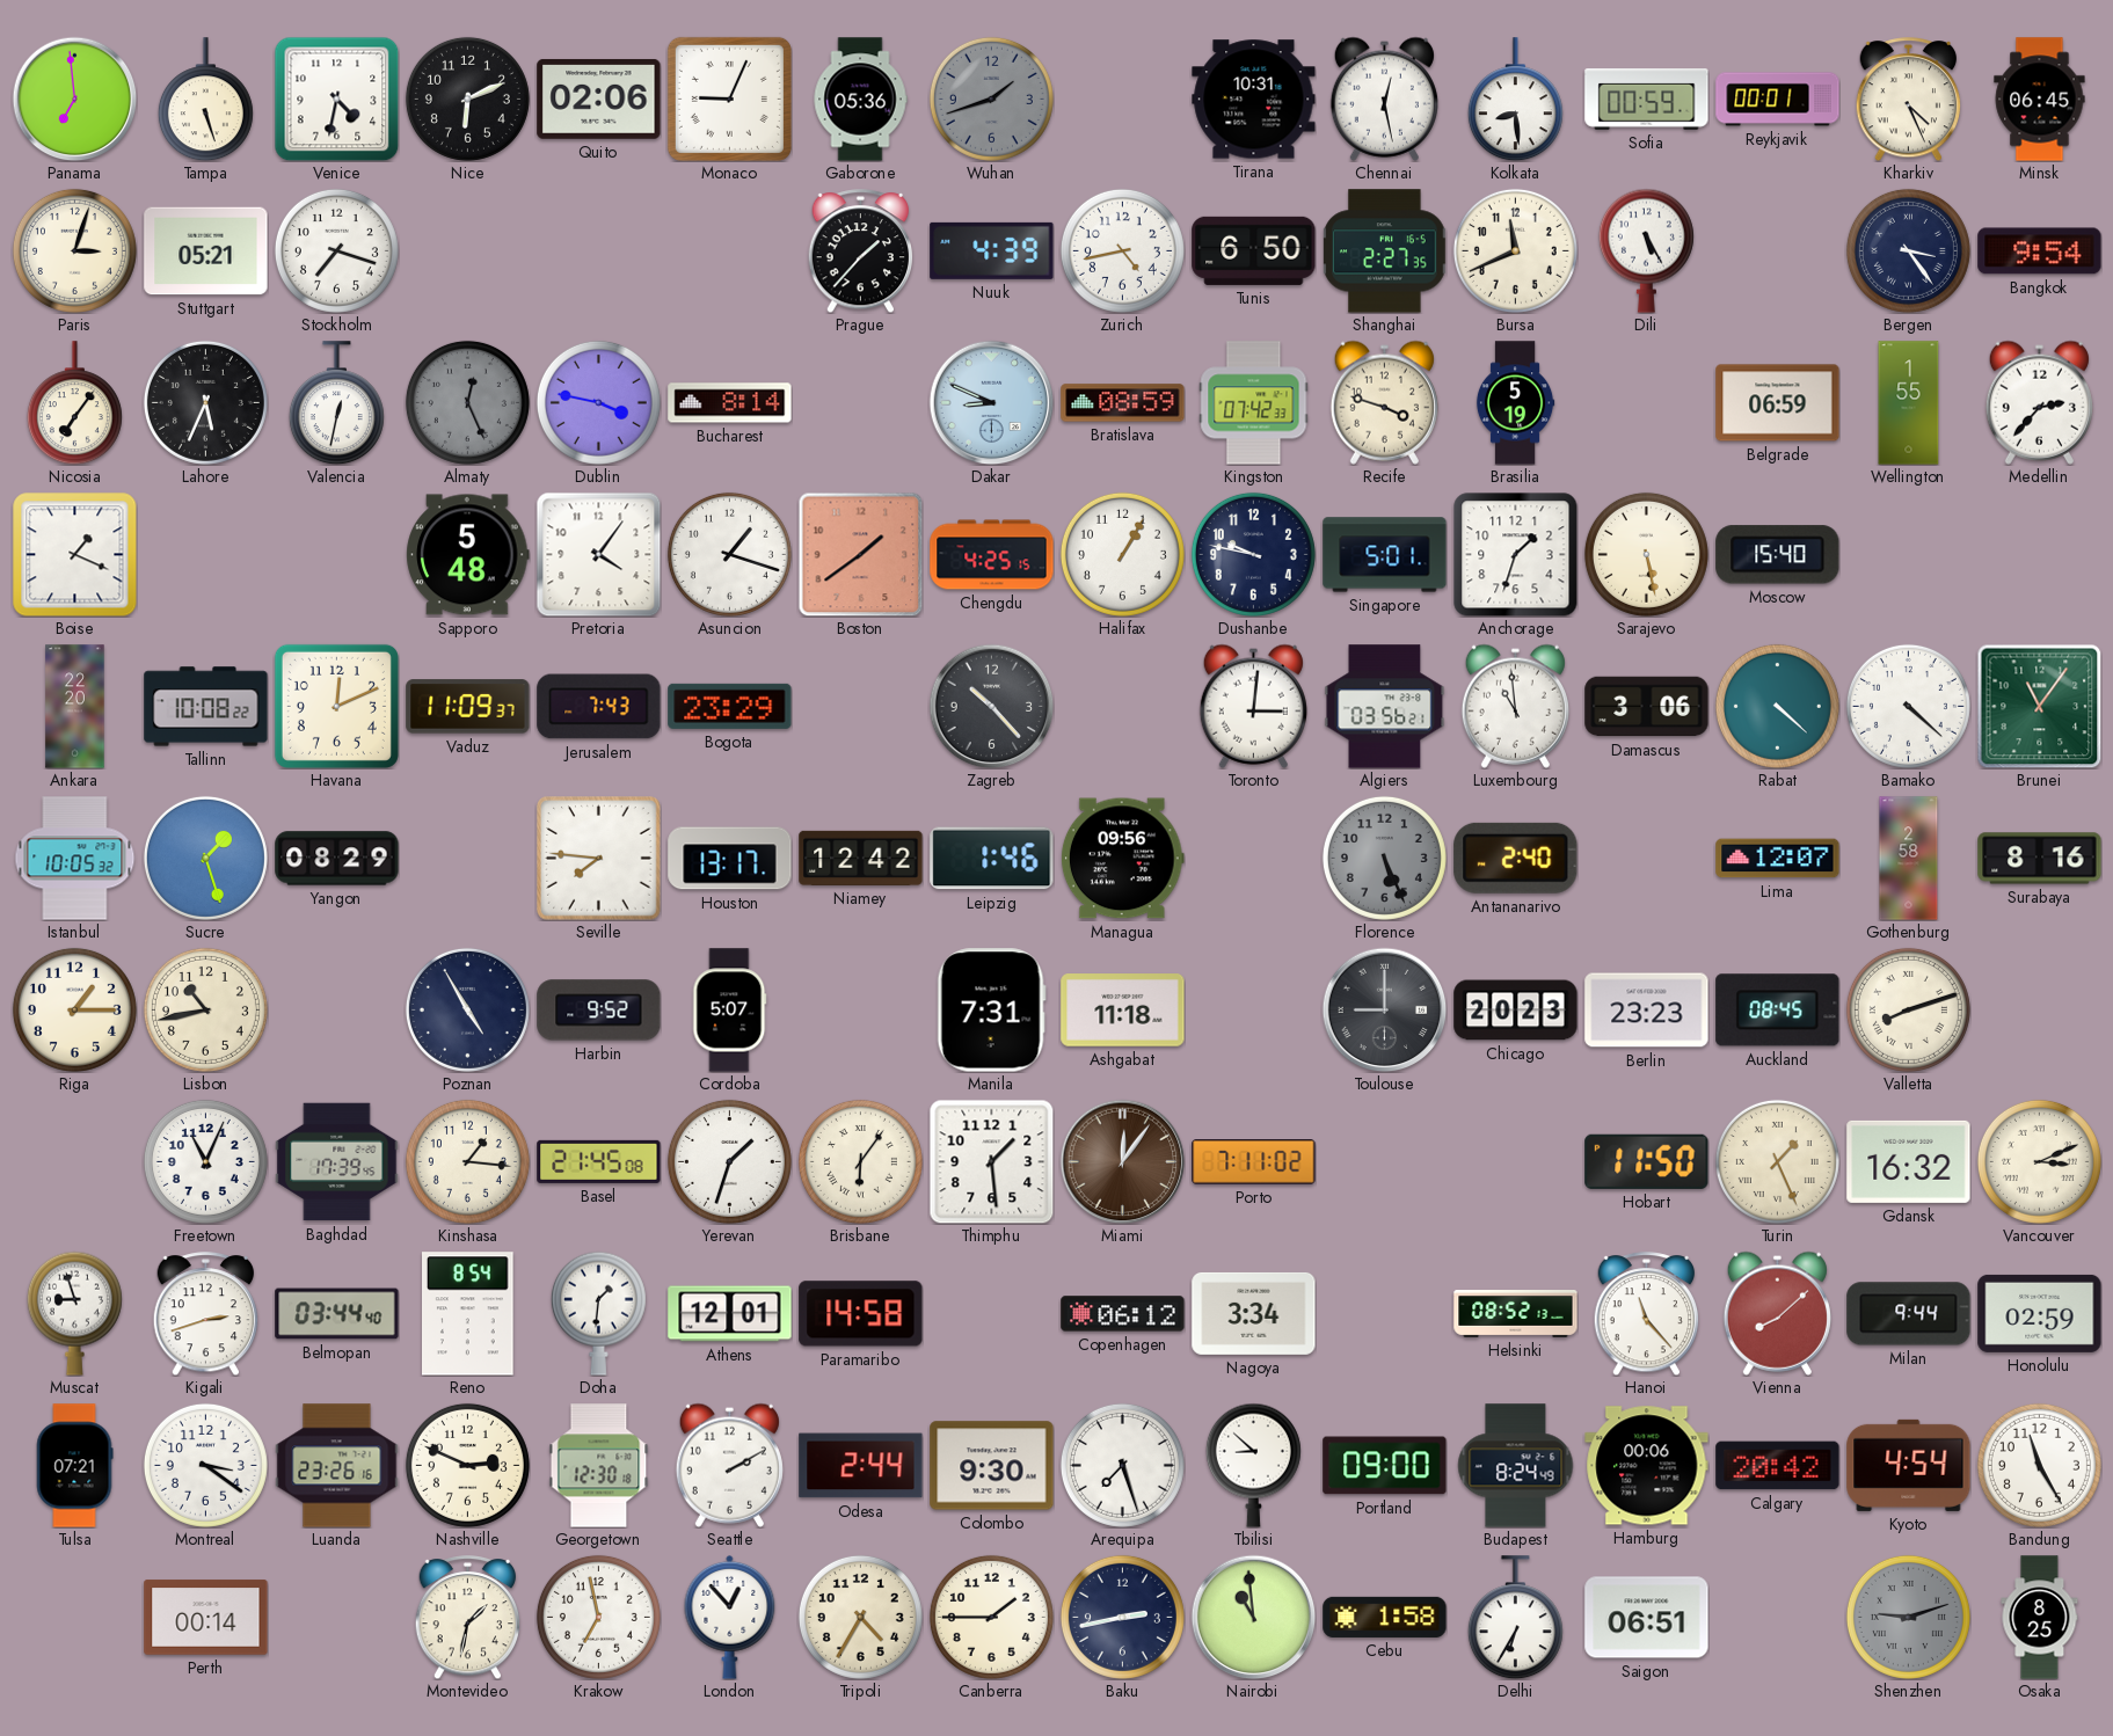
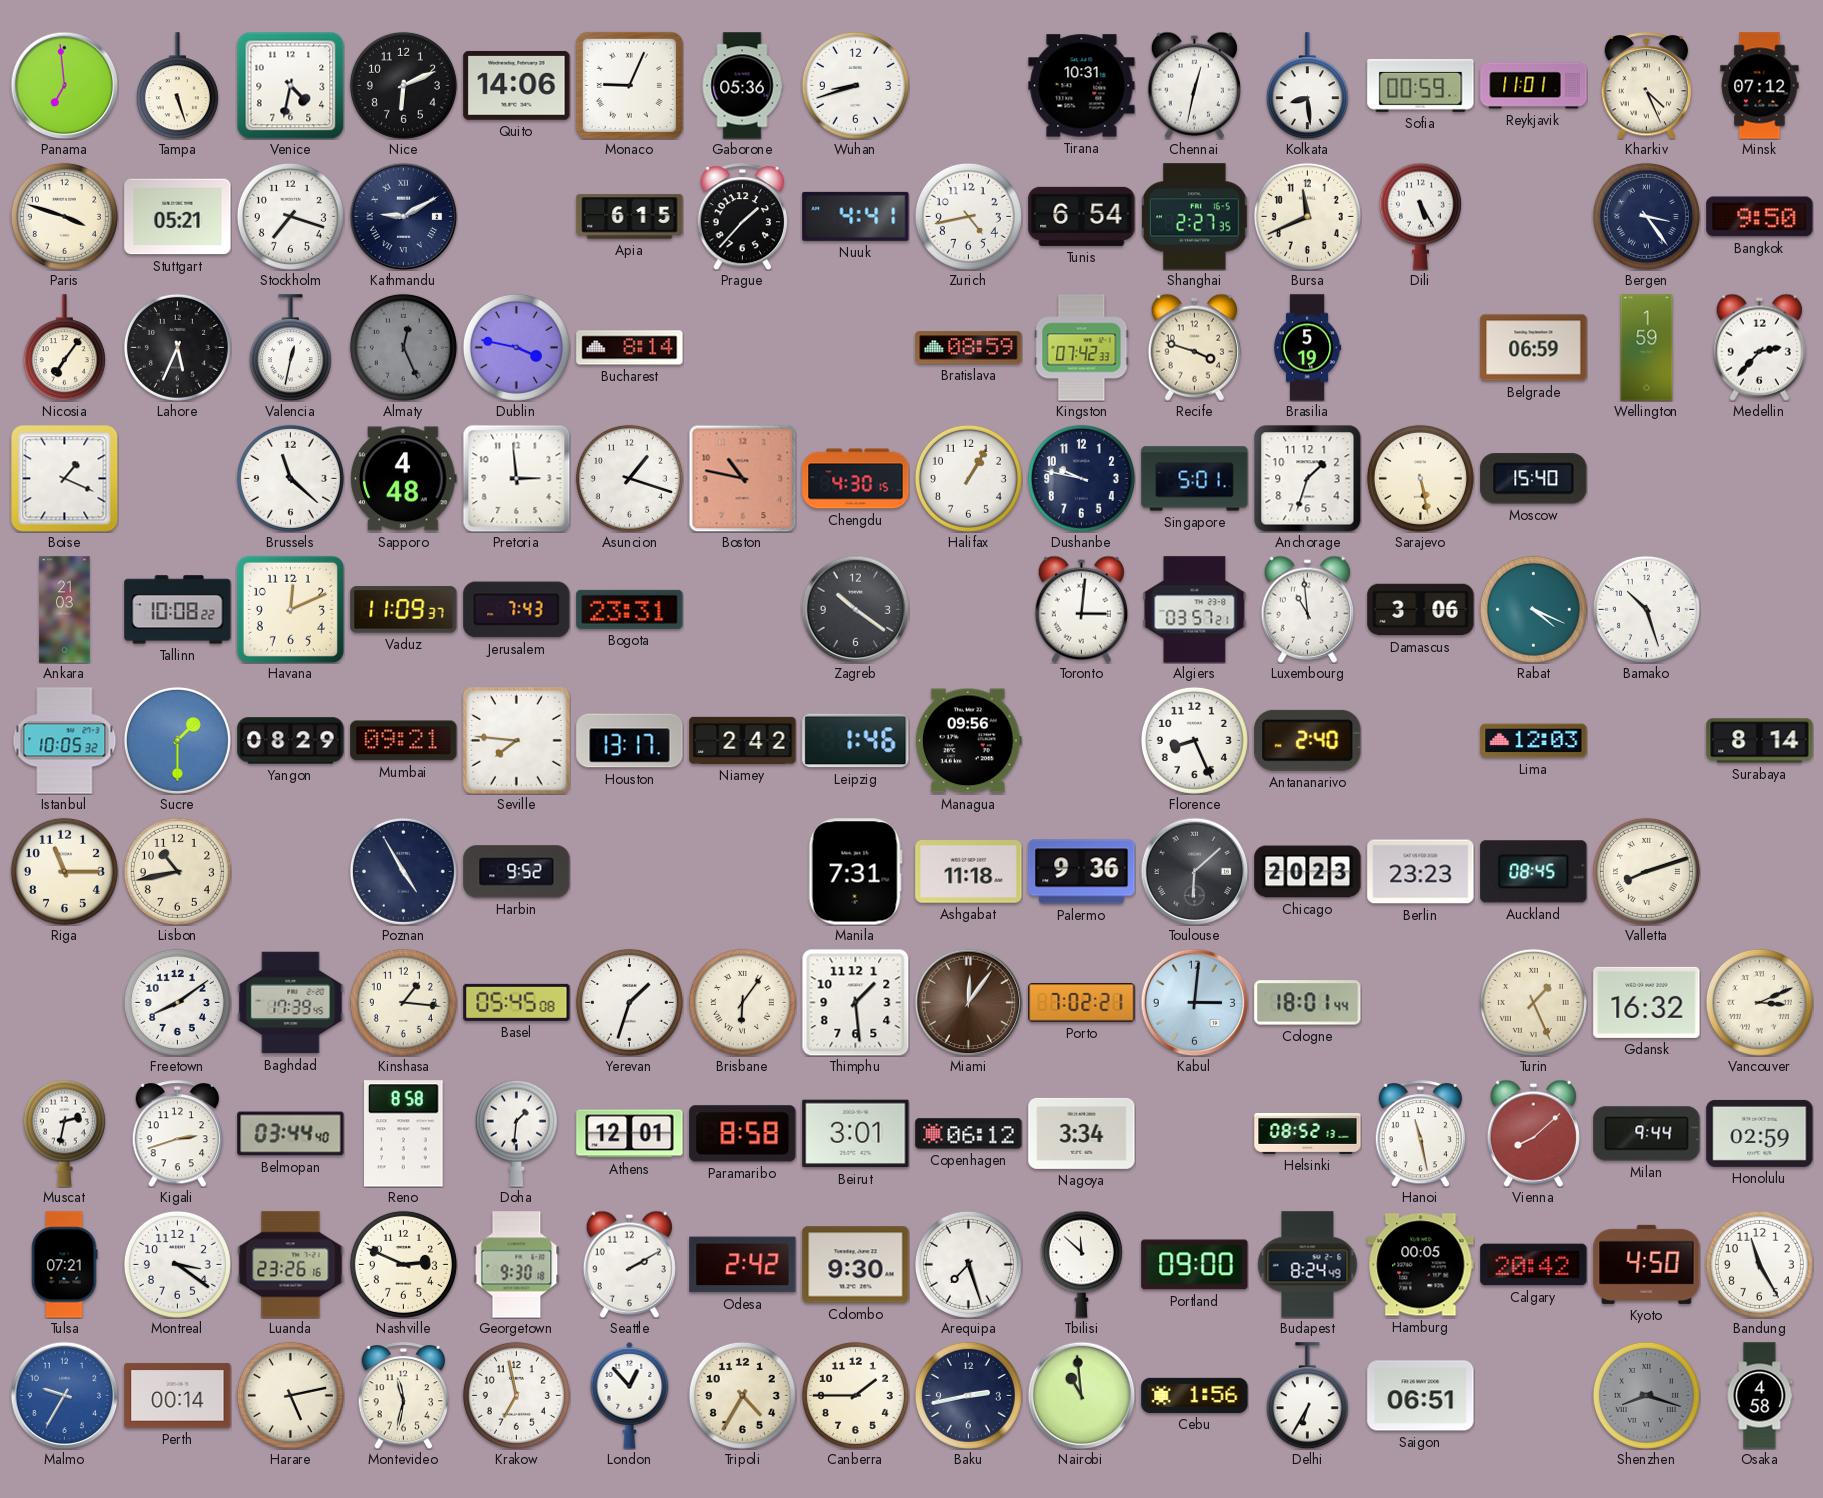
Quito: 02:06 -> 14:06 (517, 86)
Wuhan: 1:42 -> 8:42 (855, 85)
Wuhan dial: grey -> white (855, 85)
Chennai: 12:28 -> 12:32 (1194, 85)
Reykjavik: 00:01 -> 11:01 (1534, 86)
Minsk: 06:45 -> 07:12 (1760, 86)
Paris: 3:03 -> 3:48 (64, 216)
Kathmandu: none -> 9:10 (403, 216)
Apia: none -> 6:15 (630, 217)
Nuuk: 4:39 -> 4:41 (856, 216)
Tunis: 6:50 -> 6:54 (1082, 216)
Bangkok: 9:54 -> 9:50 (1760, 217)
Dakar: 8:49 -> none (991, 402)
Wellington: 1:55 -> 1:59 (1647, 348)
Brussels: none -> 11:22 (290, 478)
Sapporo: 5:48 -> 4:48 (404, 479)
Pretoria: 4:06 -> 2:59 (516, 478)
Boston: 1:39 -> 10:47 (742, 478)
Chengdu: 4:25 -> 4:30 (856, 479)
Ankara: 22:20 -> 21:03 (65, 610)
Bogota: 23:29 -> 23:31 (630, 609)
Zagreb: 10:23 -> 10:21 (855, 609)
Algiers: 03:56 -> 03:57 (1195, 610)
Rabat: 4:22 -> 4:19 (1533, 609)
Bamako: 4:22 -> 10:27 (1646, 609)
Brunei: 11:06 -> none (2039, 706)
Sucre: 1:27 -> 1:30 (177, 740)
Mumbai: none -> 09:21 (404, 741)
Niamey: 12:42 -> 2:42 (743, 740)
Florence: 5:26 -> 8:26 (1194, 740)
Florence dial: grey -> white (1194, 740)
Lima: 12:07 -> 12:03 (1534, 741)
Gothenburg: 2:58 -> none (1909, 859)
Surabaya: 8:16 -> 8:14 (1760, 741)
Riga: 1:15 -> 11:15 (64, 871)
Cordoba: 5:07 -> none (730, 1011)
Palermo: none -> 9:36 (1082, 872)
Toulouse: 9:00 -> 6:08 (1194, 871)
Freetown: 11:04 -> 8:09 (177, 1002)
Basel: 21:45 -> 05:45 (517, 1002)
Porto: 7:11 -> 7:02 (1082, 1003)
Kabul: none -> 3:01 (1194, 1002)
Cologne: none -> 18:01 (1308, 1003)
Hobart: 11:50 -> none (1647, 1161)
Muscat: 8:57 -> 2:32 (64, 1133)
Reno: 8:54 -> 8:58 (404, 1134)
Paramaribo: 14:58 -> 8:58 (743, 1134)
Beirut: none -> 3:01 (856, 1134)
Hanoi: 11:23 -> 11:28 (1421, 1134)
Georgetown: 12:30 -> 9:30 (517, 1265)
Odesa: 2:44 -> 2:42 (743, 1265)
Tbilisi: 8:52 -> 11:52 (1081, 1264)
Hamburg: 00:06 -> 00:05 (1421, 1265)
Kyoto: 4:54 -> 4:50 (1647, 1264)
Malmo: none -> 9:35 (64, 1395)
Harare: none -> 5:13 (290, 1395)
Montevideo: 1:32 -> 11:32 (404, 1396)
Cebu: 1:58 -> 1:56 (1195, 1395)
Shenzhen: 9:12 -> 8:18 (1646, 1395)
Osaka: 8:25 -> 4:58 (1760, 1396)
